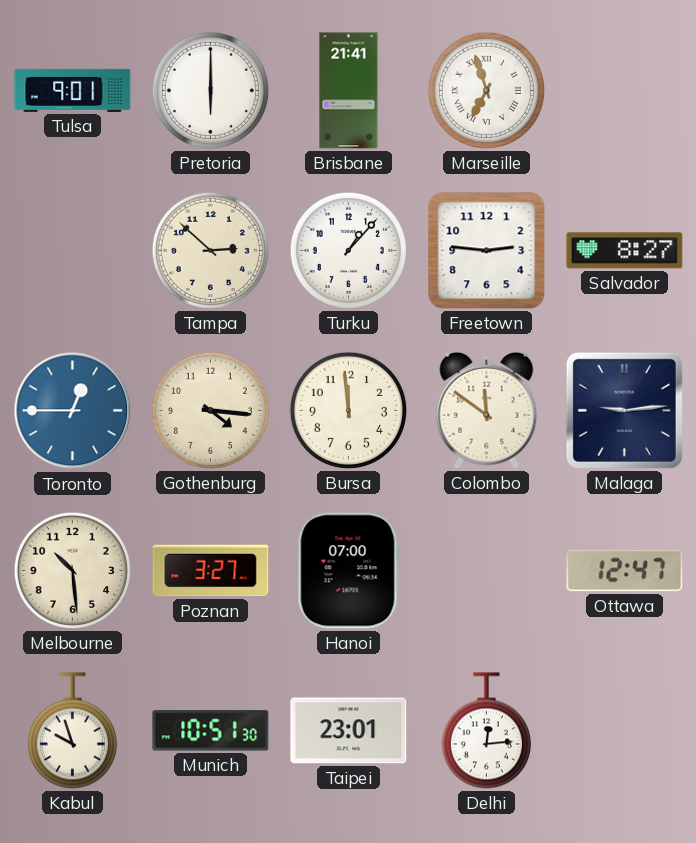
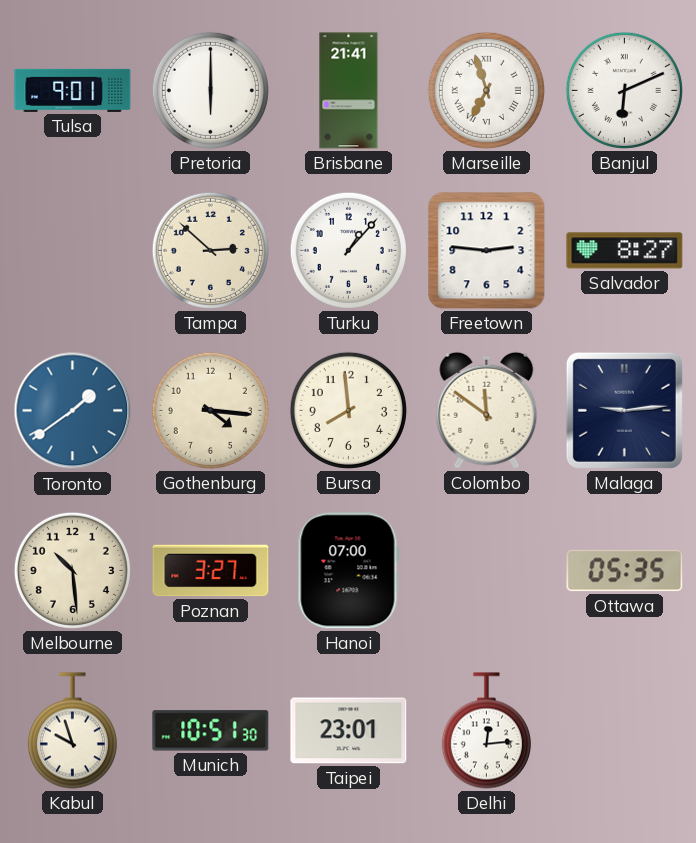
Banjul: none -> 6:11 (624, 90)
Toronto: 12:45 -> 1:39 (73, 411)
Bursa: 11:59 -> 7:59 (348, 410)
Ottawa: 12:47 -> 05:35 (625, 571)
